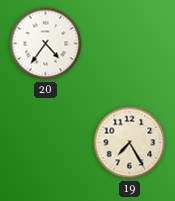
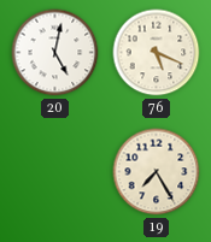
20: 4:36 -> 5:02 (55, 53)
76: none -> 5:19 (157, 53)
